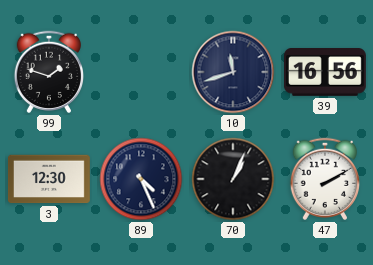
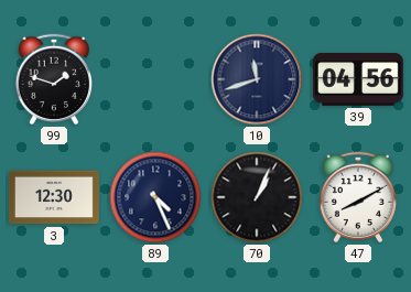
39: 16:56 -> 04:56 (358, 80)
47: 2:10 -> 8:10 (357, 197)
